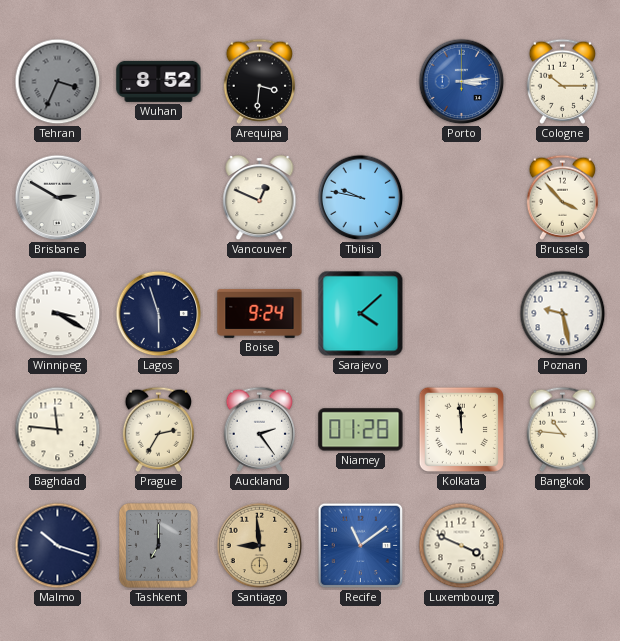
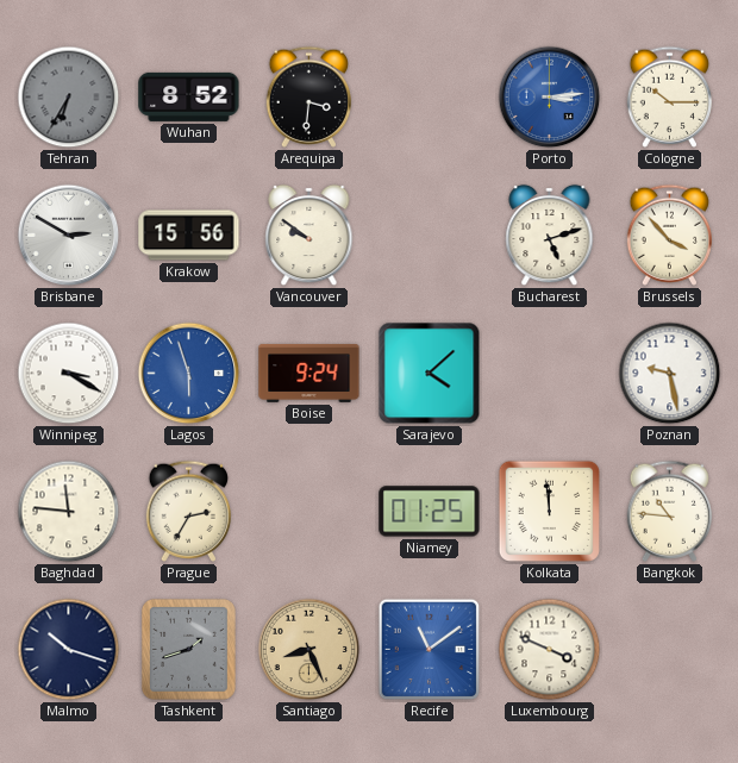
Tehran: 3:34 -> 6:35 (69, 98)
Krakow: none -> 15:56 (189, 236)
Vancouver: 12:49 -> 9:51 (309, 236)
Tbilisi: 9:47 -> none (361, 198)
Bucharest: none -> 5:12 (550, 236)
Lagos dial: navy -> blue (189, 374)
Auckland: 2:24 -> none (259, 429)
Niamey: 01:28 -> 01:25 (430, 512)
Tashkent: 7:00 -> 1:42 (189, 650)
Santiago: 8:59 -> 8:26 (309, 650)
